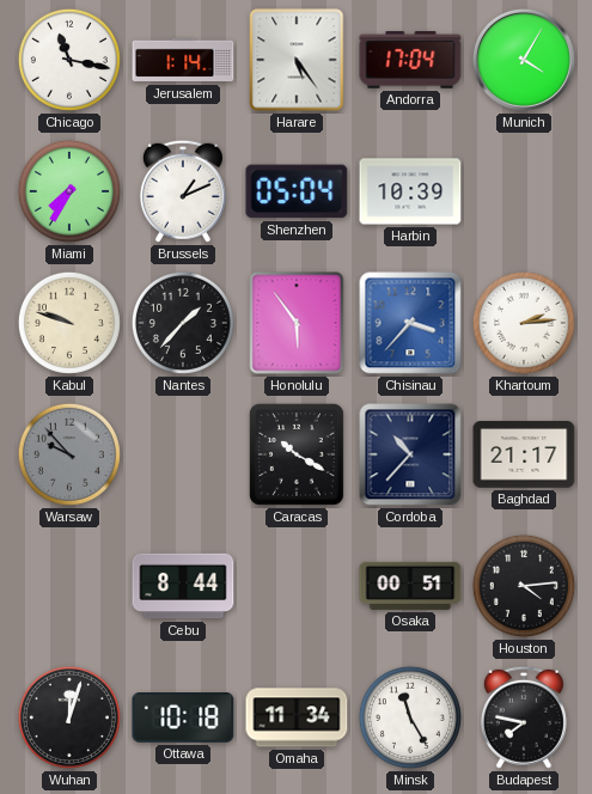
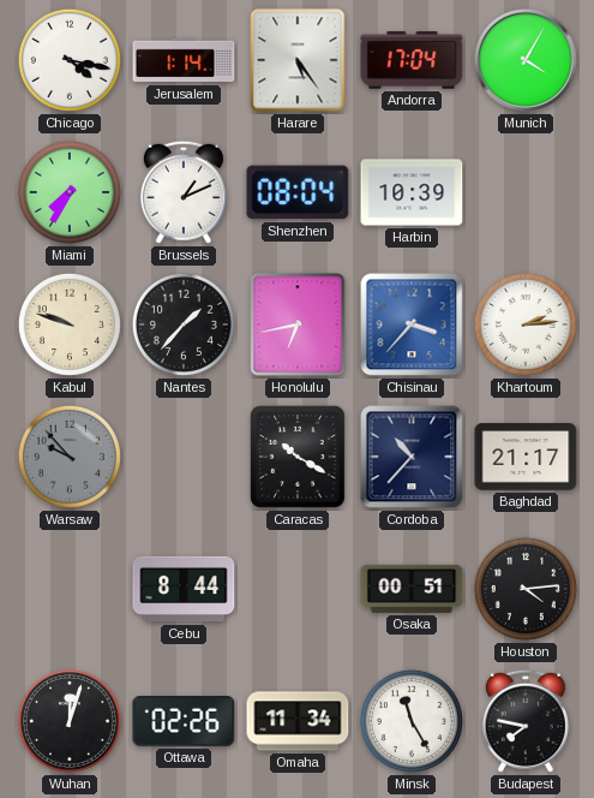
Chicago: 11:17 -> 4:17 (70, 60)
Shenzhen: 05:04 -> 08:04 (298, 192)
Honolulu: 5:54 -> 6:43 (298, 324)
Ottawa: 10:18 -> 02:26 (184, 722)
